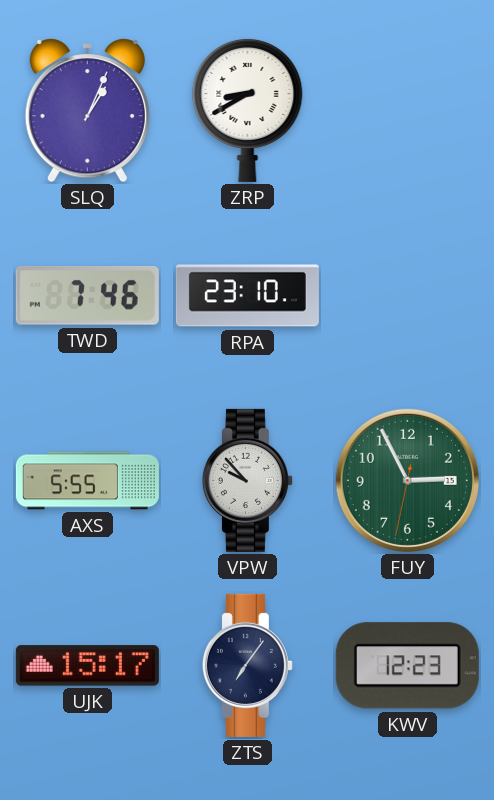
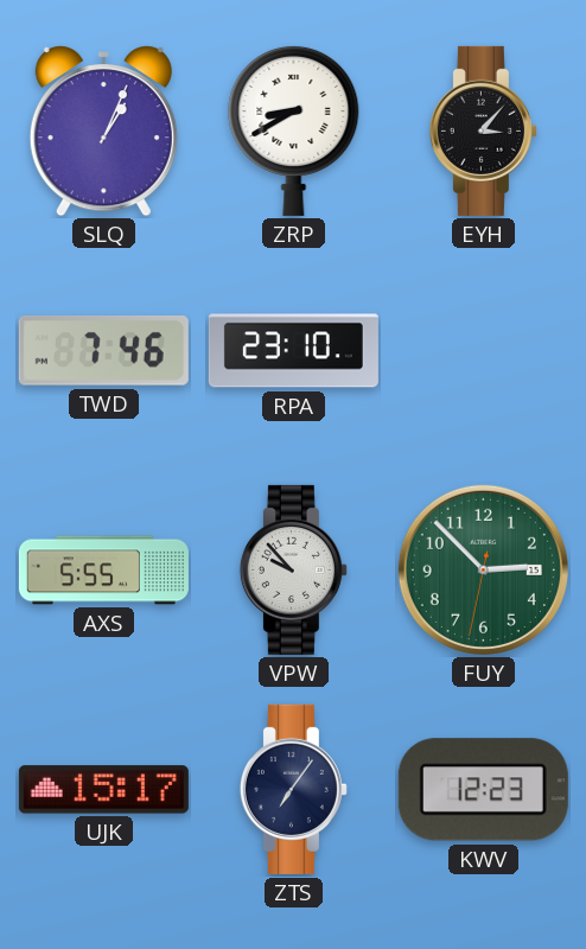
EYH: none -> 3:07 (483, 130)
FUY: 2:55 -> 2:52 (483, 569)
